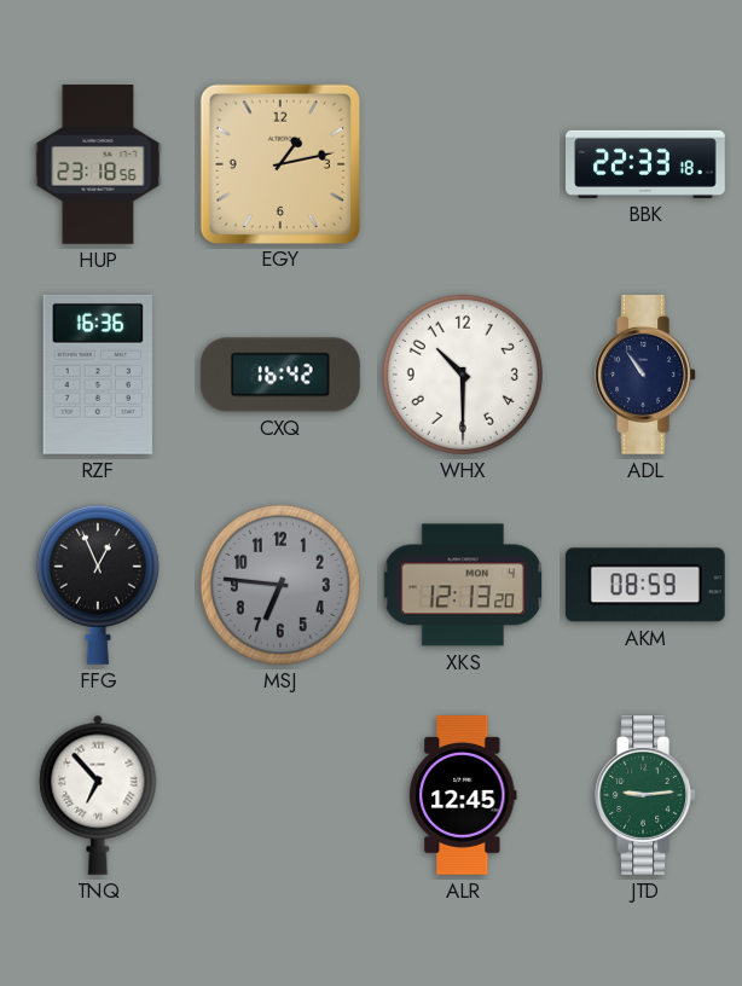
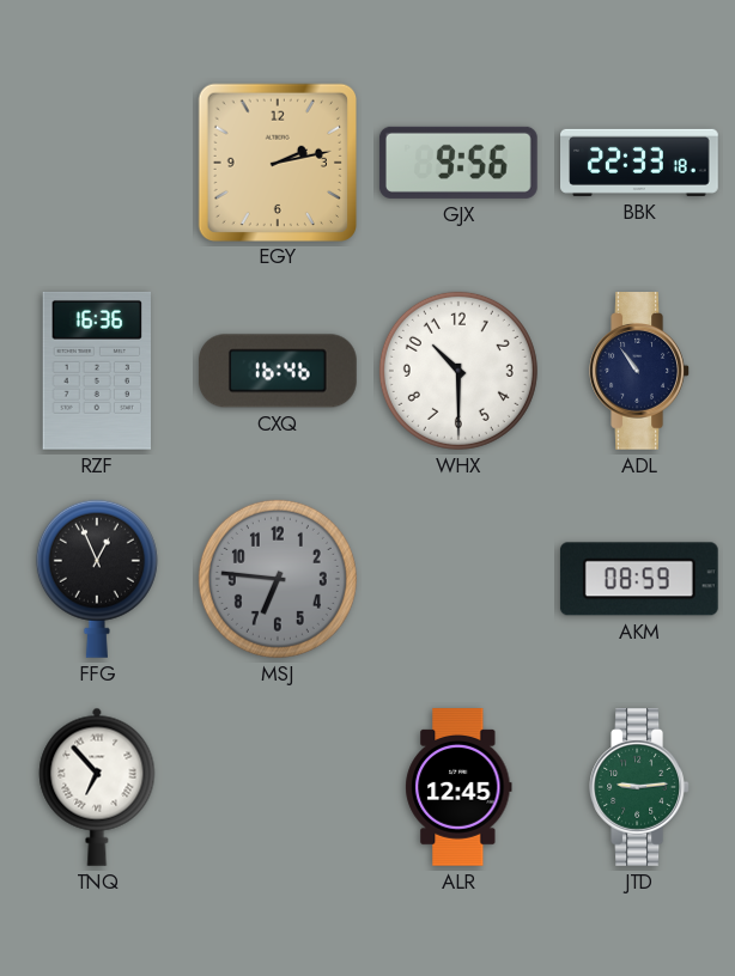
HUP: 23:18 -> none (98, 164)
EGY: 1:13 -> 2:13 (277, 161)
GJX: none -> 9:56 (458, 163)
CXQ: 16:42 -> 16:46 (278, 371)
XKS: 12:13 -> none (462, 585)
